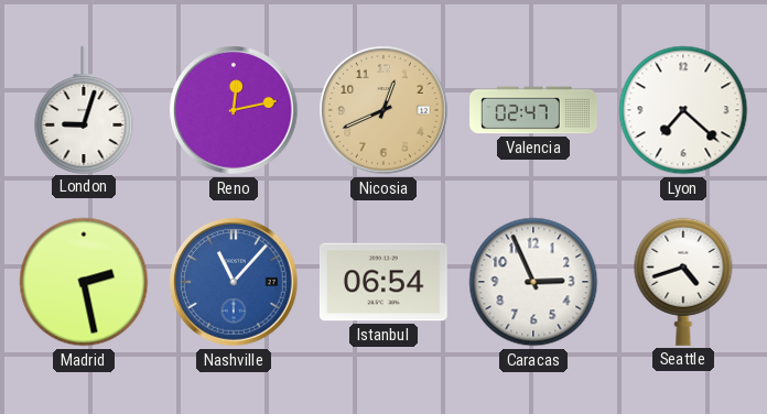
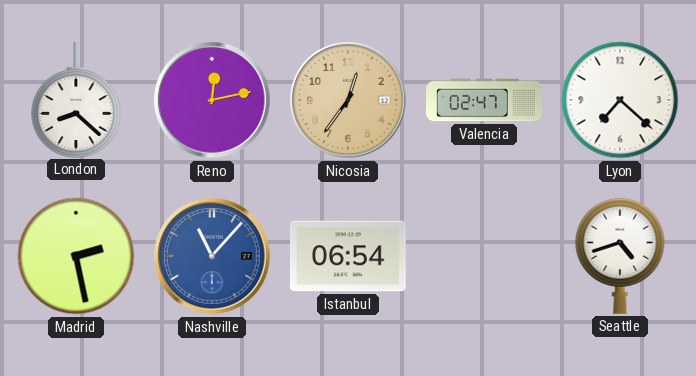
London: 9:03 -> 8:22 (76, 99)
Nicosia: 12:41 -> 12:36 (348, 100)
Caracas: 2:56 -> none (533, 282)
